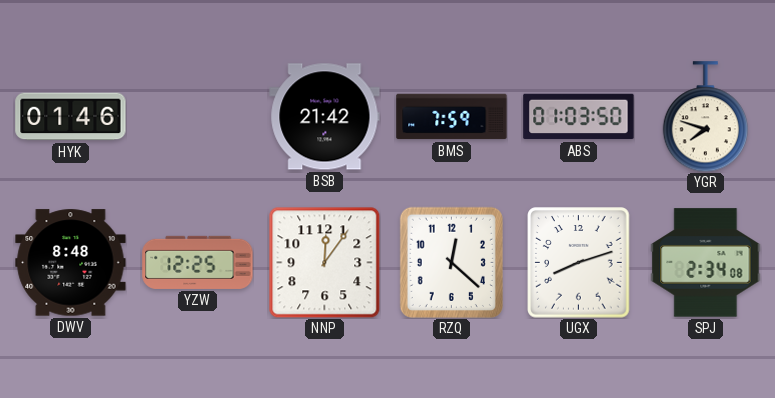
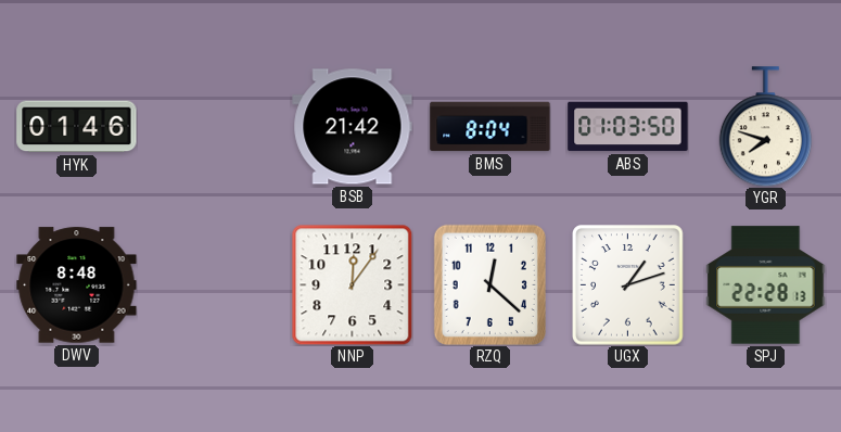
BMS: 7:59 -> 8:04 (490, 127)
YZW: 12:25 -> none (198, 262)
UGX: 8:12 -> 1:12 (628, 285)
SPJ: 2:34 -> 22:28 (766, 285)
